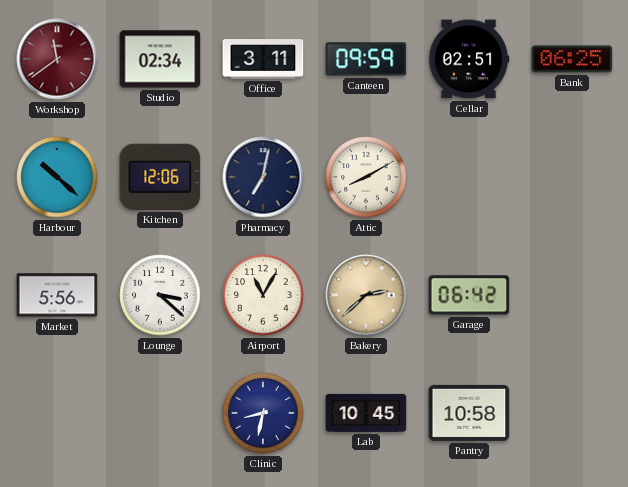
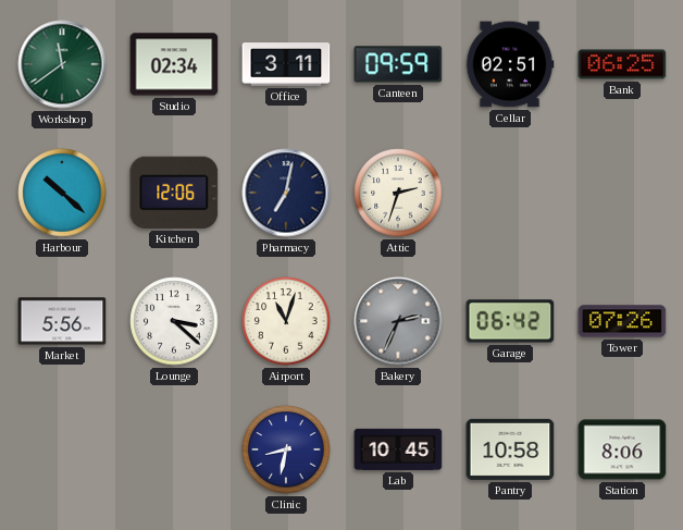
Workshop dial: burgundy -> green (62, 64)
Attic: 8:10 -> 2:33 (398, 193)
Airport: 11:05 -> 11:03 (286, 321)
Bakery: 2:38 -> 2:34 (398, 321)
Bakery dial: champagne -> grey (398, 321)
Tower: none -> 07:26 (622, 321)
Station: none -> 8:06 (622, 449)
